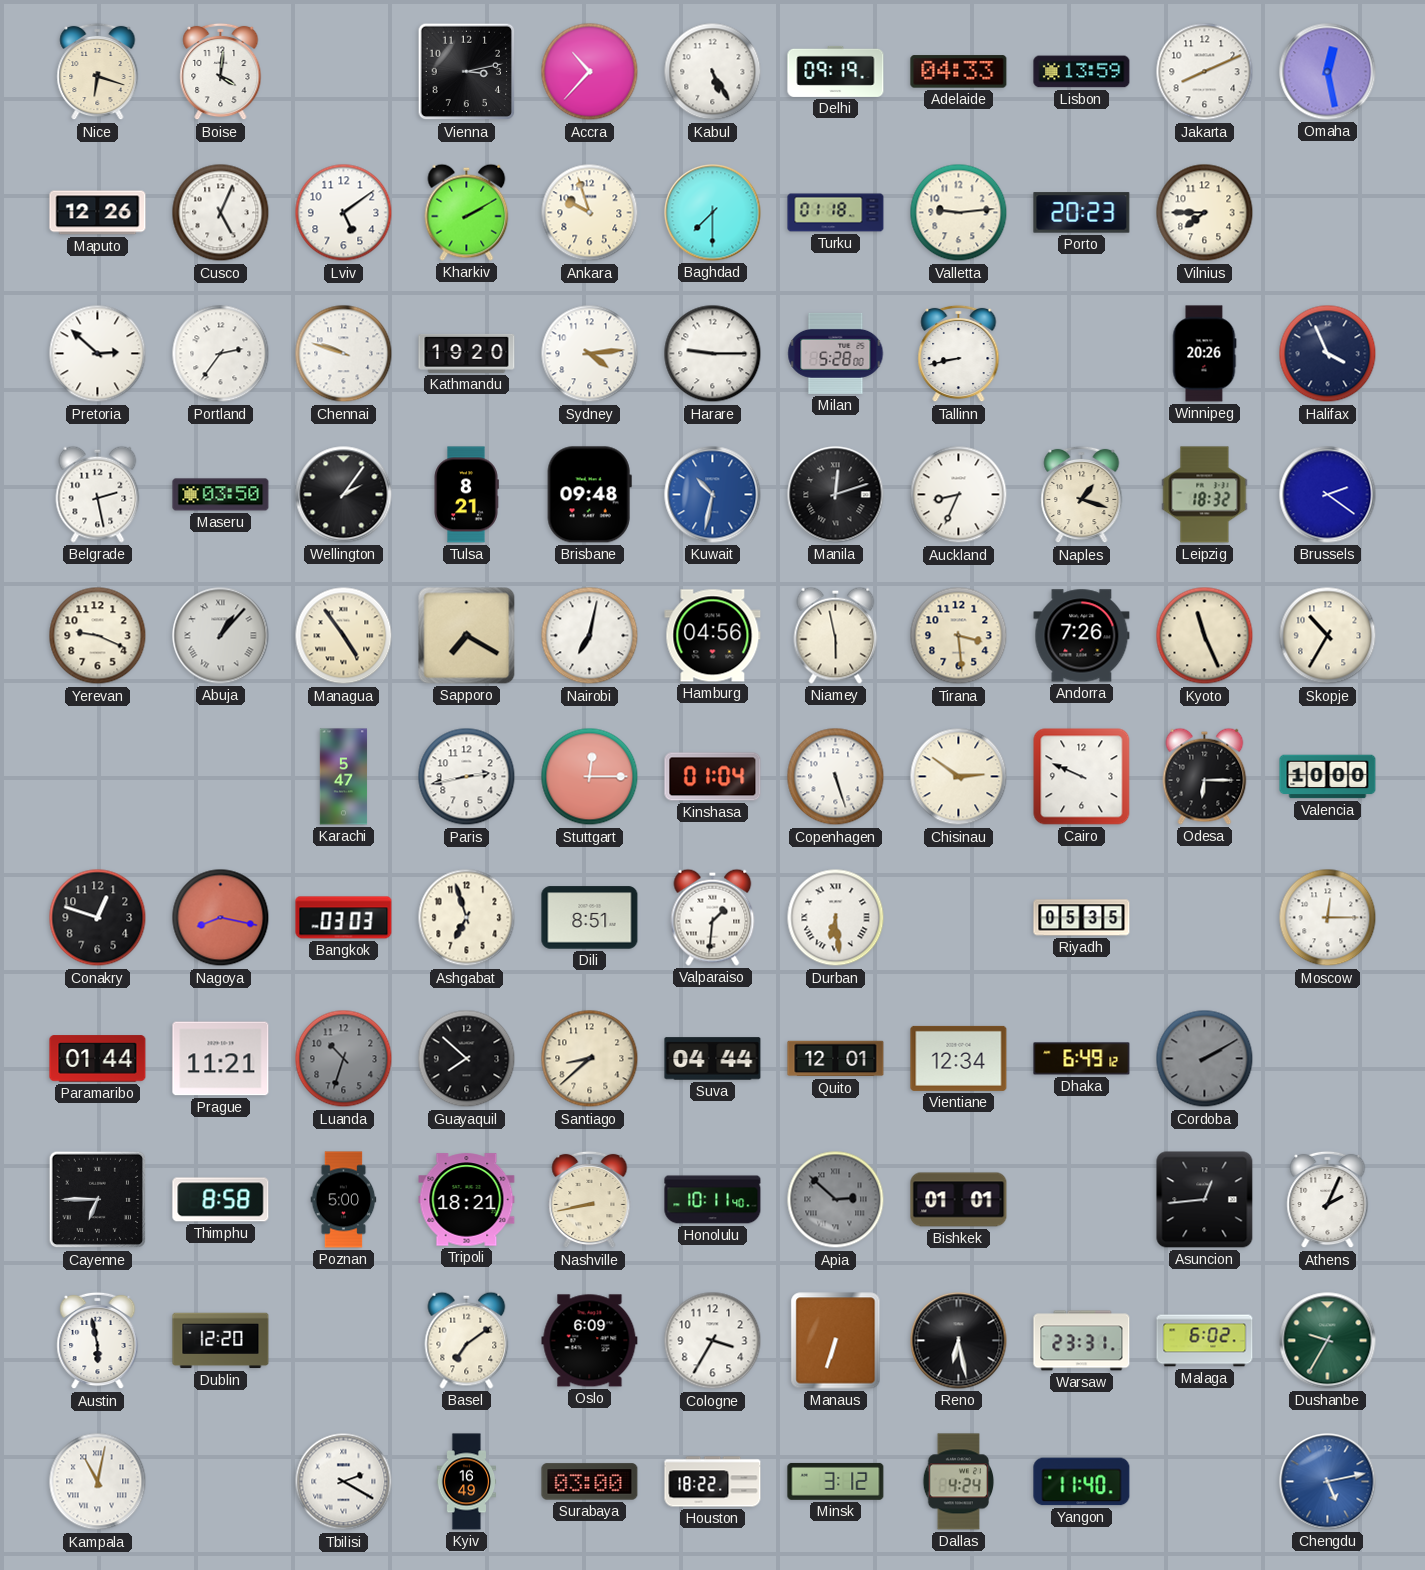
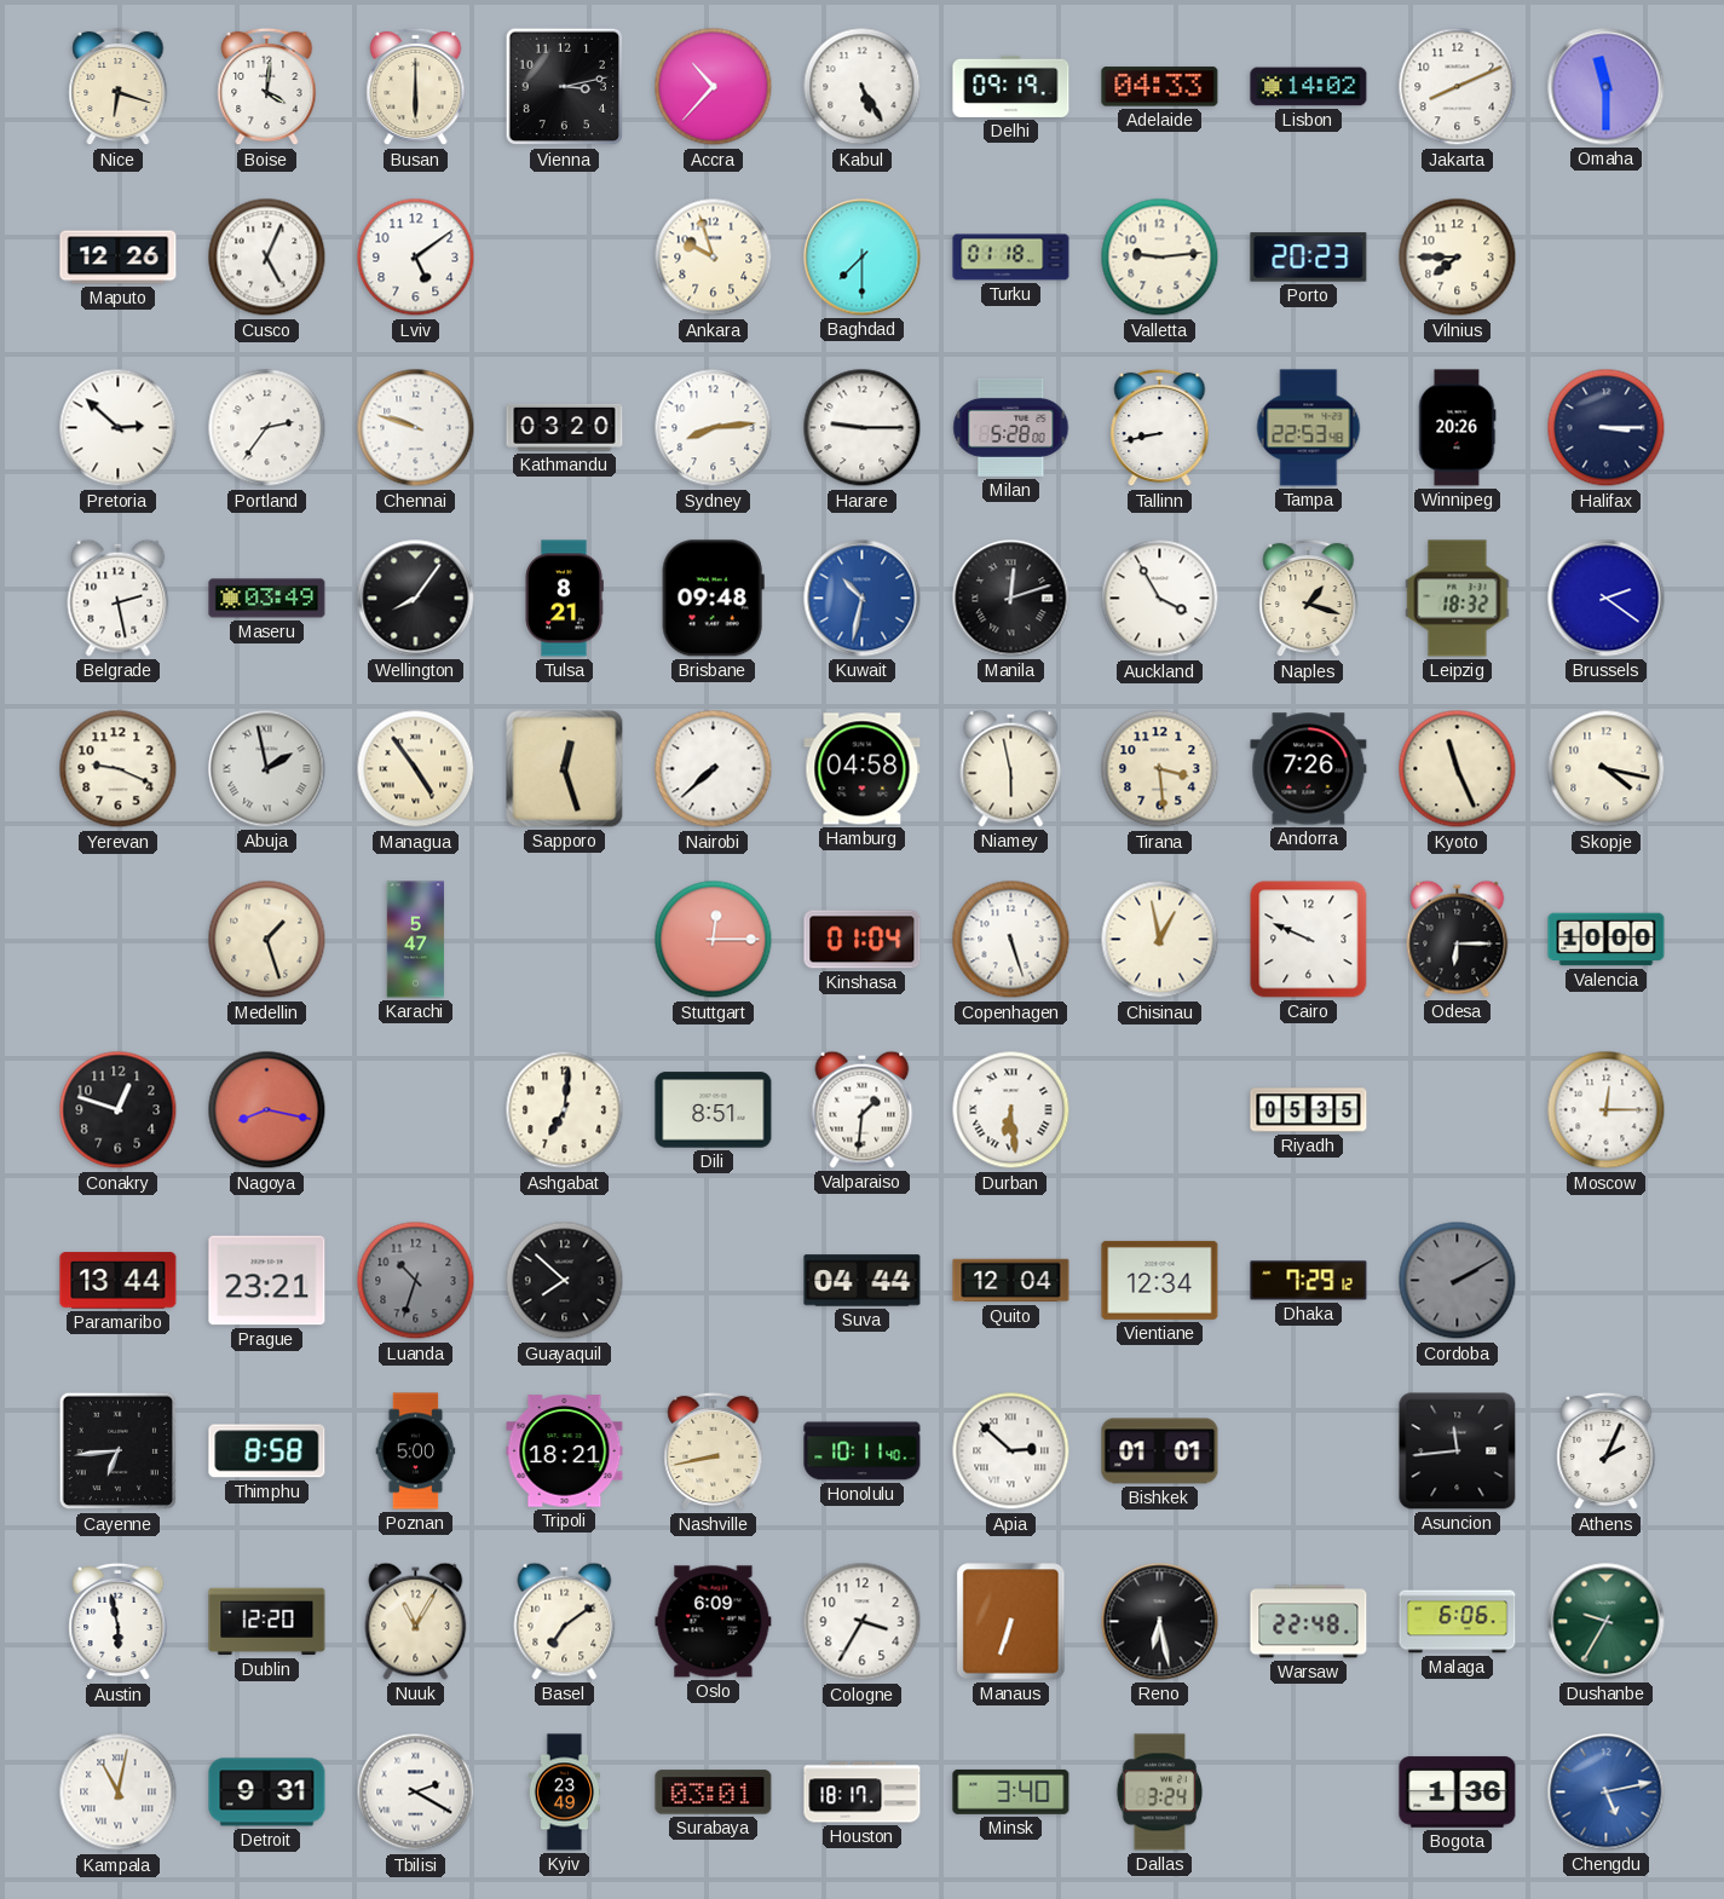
Busan: none -> 6:00 (416, 87)
Lisbon: 13:59 -> 14:02 (1309, 87)
Omaha: 12:28 -> 11:30 (1607, 87)
Kharkiv: 2:10 -> none (467, 212)
Kathmandu: 19:20 -> 03:20 (565, 427)
Sydney: 4:14 -> 8:14 (714, 428)
Tampa: none -> 22:53 (1309, 428)
Halifax: 3:56 -> 3:15 (1607, 428)
Maseru: 03:50 -> 03:49 (267, 599)
Wellington: 2:06 -> 8:06 (416, 599)
Auckland: 8:34 -> 3:55 (1160, 599)
Abuja: 1:07 -> 1:58 (267, 769)
Sapporo: 7:20 -> 12:27 (565, 769)
Nairobi: 7:02 -> 7:38 (714, 769)
Hamburg: 04:56 -> 04:58 (863, 769)
Skopje: 10:35 -> 4:17 (1607, 769)
Medellin: none -> 1:27 (267, 940)
Paris: 2:43 -> none (467, 777)
Chisinau: 2:51 -> 12:58 (1160, 940)
Bangkok: 03:03 -> none (344, 918)
Ashgabat: 6:57 -> 7:01 (565, 1110)
Paramaribo: 01:44 -> 13:44 (119, 1281)
Prague: 11:21 -> 23:21 (267, 1281)
Santiago: 8:38 -> none (590, 1059)
Quito: 12:01 -> 12:04 (1011, 1281)
Dhaka: 6:49 -> 7:29 (1309, 1281)
Cayenne: 6:45 -> 6:44 (119, 1451)
Apia dial: grey -> white (1011, 1451)
Asuncion: 12:44 -> 11:44 (1458, 1451)
Nuuk: none -> 11:05 (416, 1621)
Warsaw: 23:31 -> 22:48 (1309, 1622)
Malaga: 6:02 -> 6:06 (1458, 1622)
Detroit: none -> 9:31 (267, 1793)
Kyiv: 16:49 -> 23:49 (565, 1793)
Surabaya: 03:00 -> 03:01 (714, 1793)
Houston: 18:22 -> 18:17 (863, 1793)
Minsk: 3:12 -> 3:40 (1011, 1791)
Dallas: 4:24 -> 3:24 (1160, 1793)
Yangon: 11:40 -> none (1082, 1482)
Bogota: none -> 1:36 (1458, 1793)
